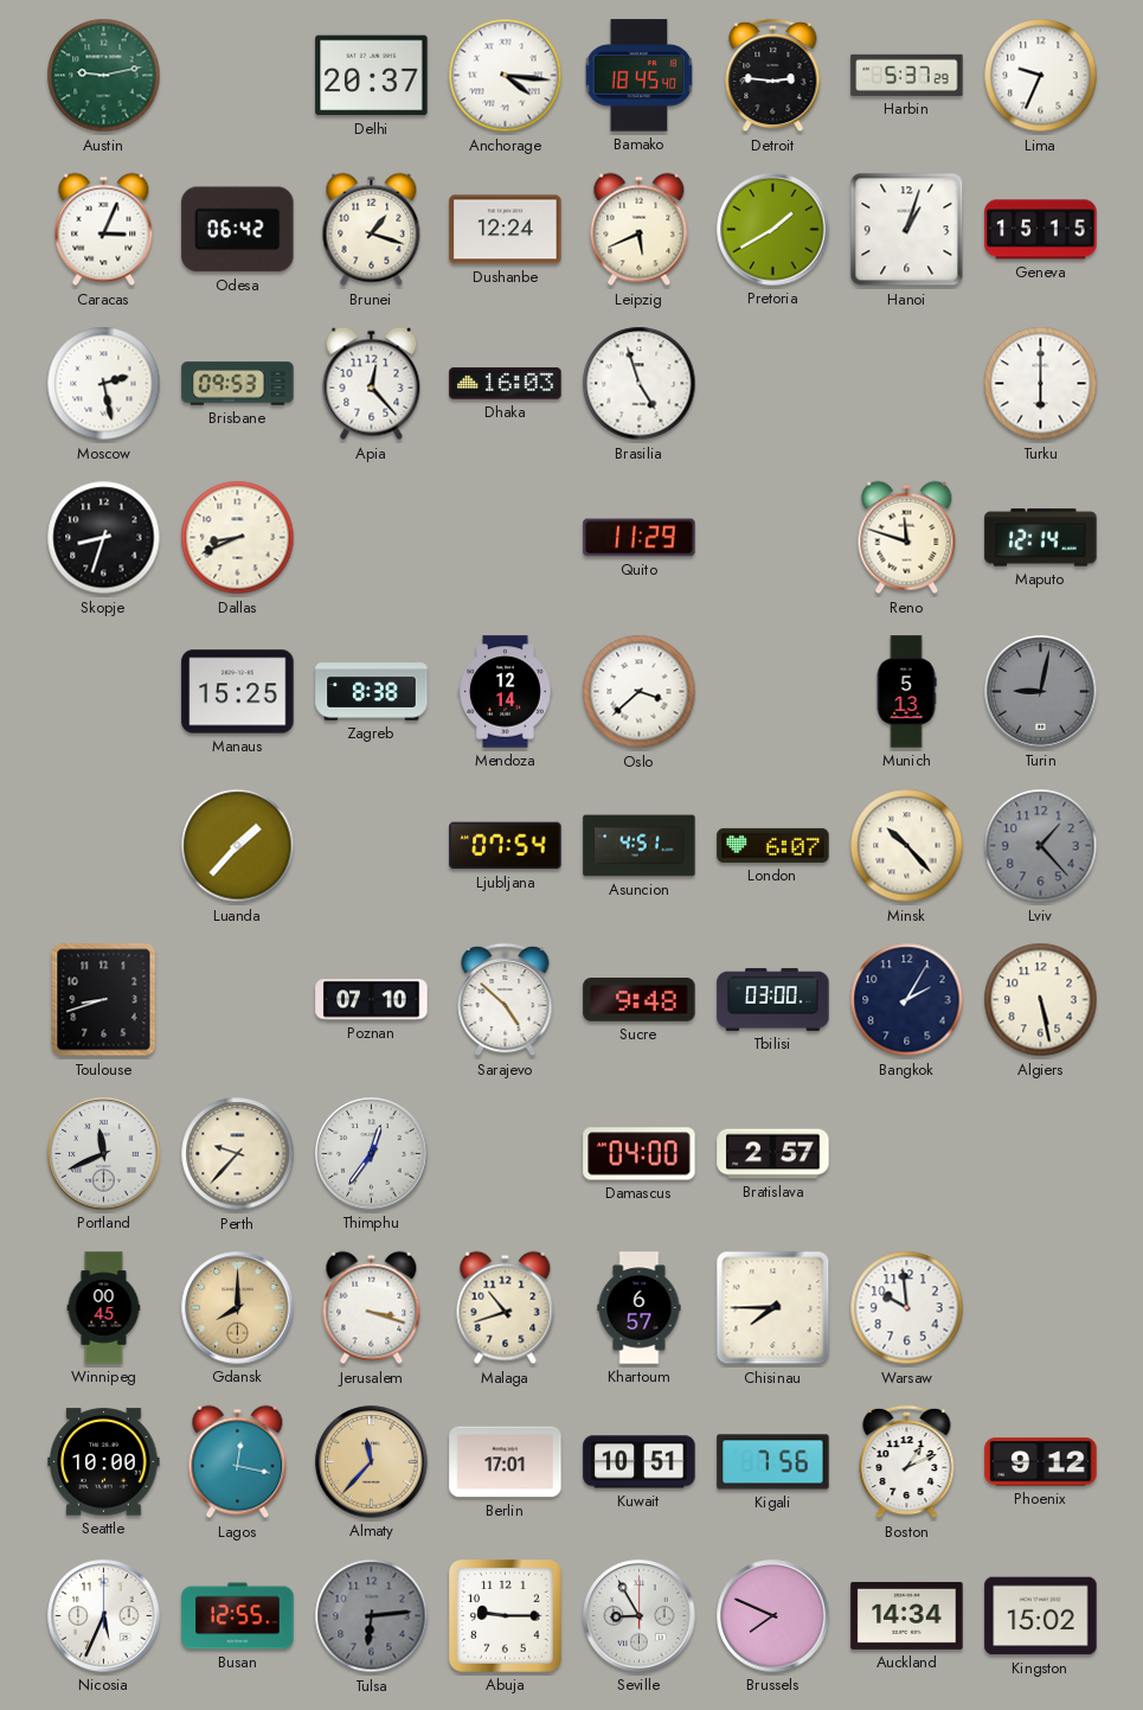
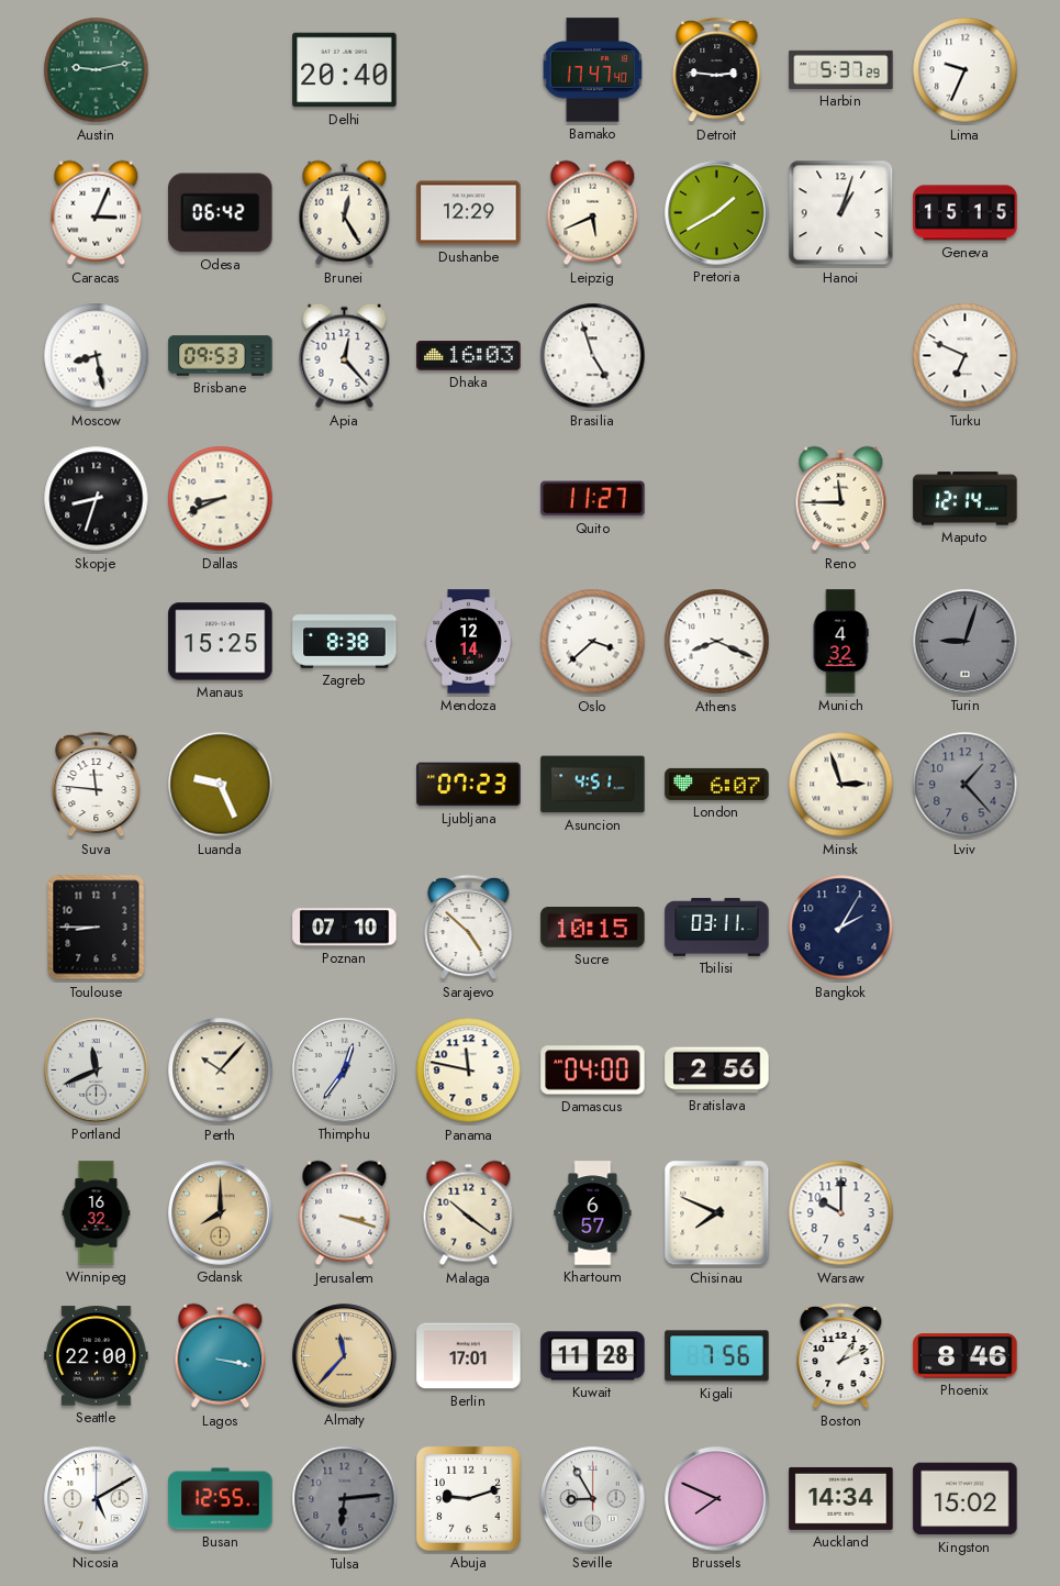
Delhi: 20:37 -> 20:40 (345, 70)
Anchorage: 4:16 -> none (506, 76)
Bamako: 18:45 -> 17:47 (593, 70)
Brunei: 1:18 -> 12:25 (345, 213)
Dushanbe: 12:24 -> 12:29 (469, 213)
Moscow: 2:28 -> 8:28 (97, 356)
Turku: 6:00 -> 6:49 (966, 356)
Quito: 11:29 -> 11:27 (593, 499)
Reno: 11:48 -> 11:45 (841, 499)
Athens: none -> 8:19 (717, 642)
Munich: 5:13 -> 4:32 (840, 642)
Turin: 9:02 -> 9:03 (966, 642)
Suva: none -> 11:46 (97, 785)
Luanda: 1:37 -> 9:26 (221, 785)
Ljubljana: 07:54 -> 07:23 (469, 785)
Minsk: 10:23 -> 2:57 (841, 785)
Toulouse: 8:42 -> 8:45 (97, 928)
Sucre: 9:48 -> 10:15 (593, 928)
Tbilisi: 03:00 -> 03:11 (717, 927)
Algiers: 5:28 -> none (1041, 1000)
Perth: 9:37 -> 10:07 (221, 1071)
Panama: none -> 11:47 (469, 1071)
Bratislava: 2:57 -> 2:56 (717, 1071)
Winnipeg: 00:45 -> 16:32 (97, 1213)
Malaga: 10:42 -> 10:21 (469, 1213)
Chisinau: 7:45 -> 7:49 (717, 1213)
Warsaw: 9:59 -> 10:00 (841, 1213)
Seattle: 10:00 -> 22:00 (97, 1356)
Lagos: 12:17 -> 3:17 (221, 1356)
Kuwait: 10:51 -> 11:28 (593, 1356)
Phoenix: 9:12 -> 8:46 (966, 1356)
Nicosia: 5:34 -> 5:10 (97, 1499)
Abuja: 9:15 -> 9:12 (469, 1499)
